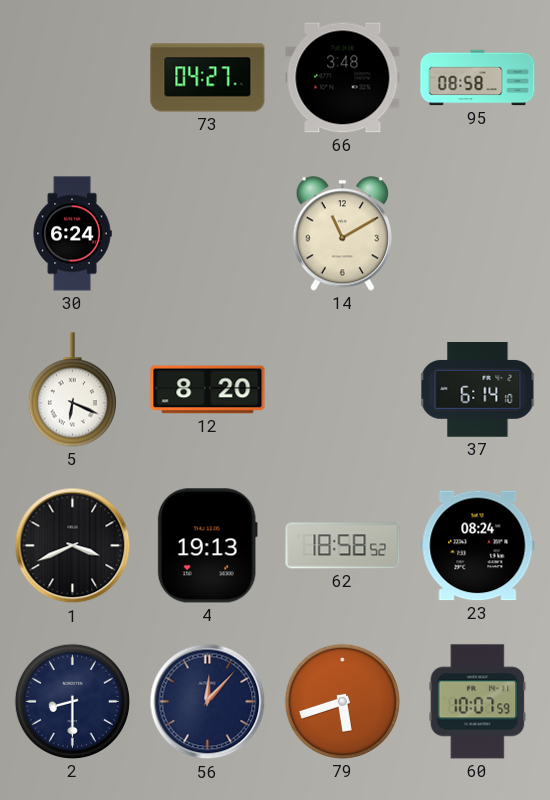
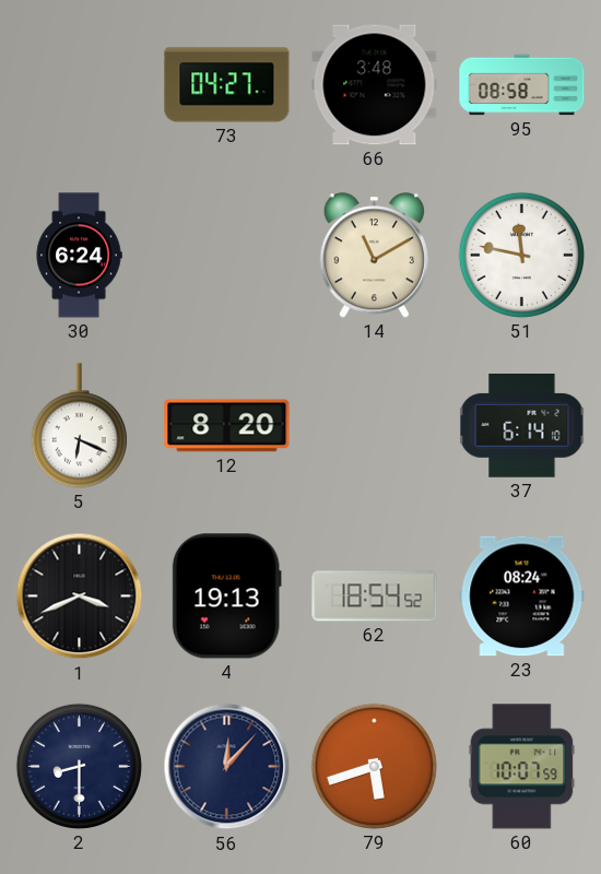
51: none -> 11:47 (521, 255)
62: 18:58 -> 18:54 (375, 597)
